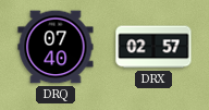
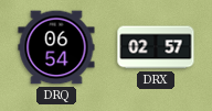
DRQ: 07:40 -> 06:54 (56, 47)
